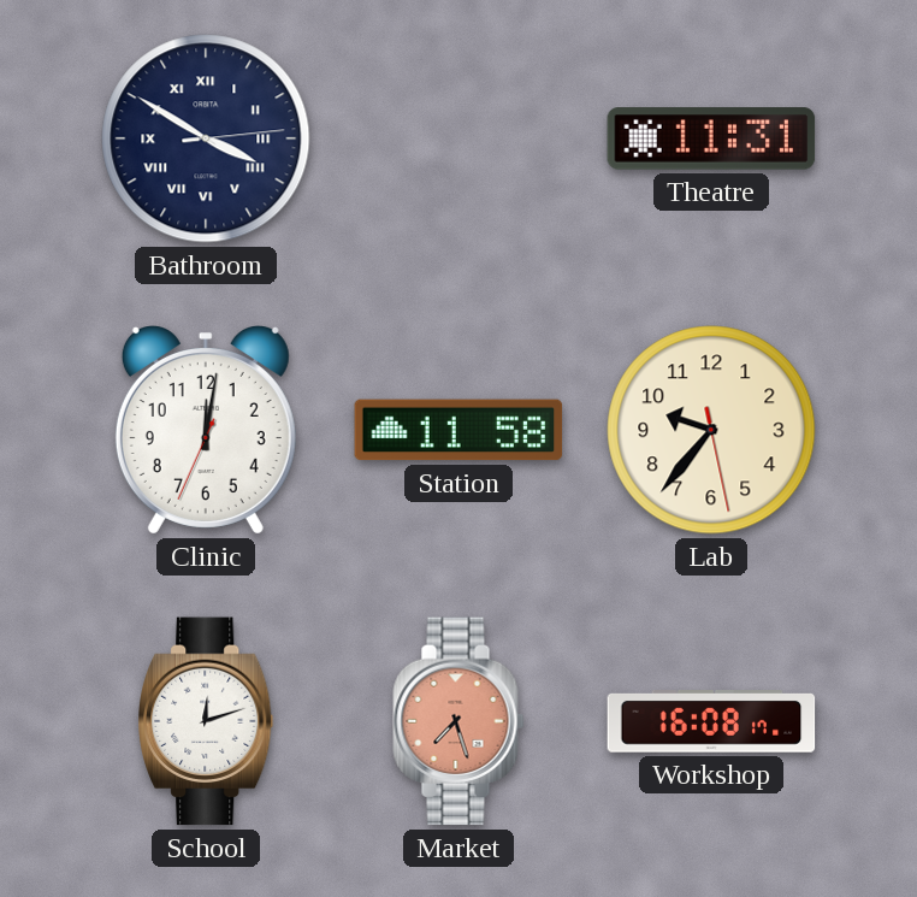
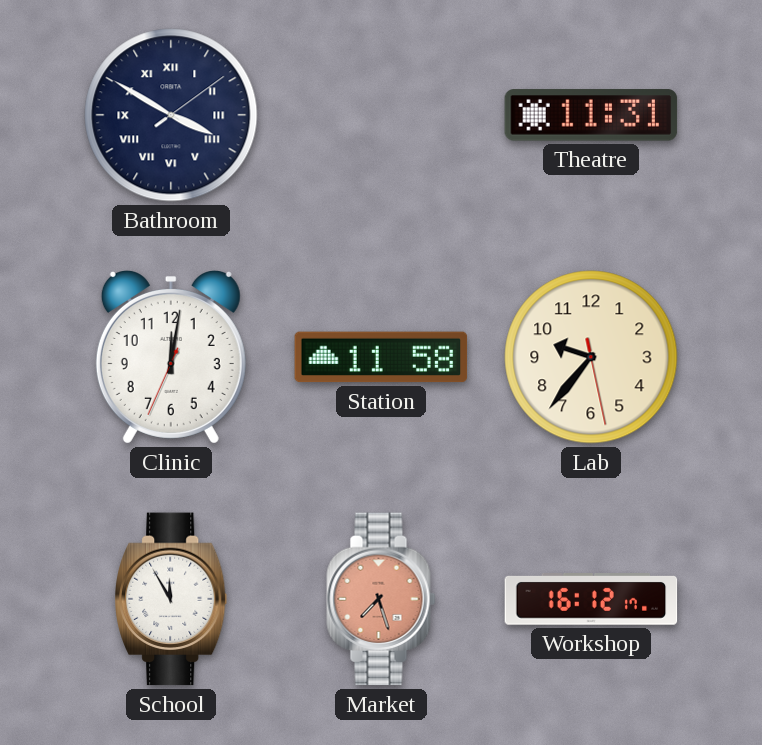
Bathroom: 3:50:14 -> 3:50:09 (171, 115)
School: 12:12 -> 11:55 (172, 599)
Workshop: 16:08 -> 16:12 (591, 600)
